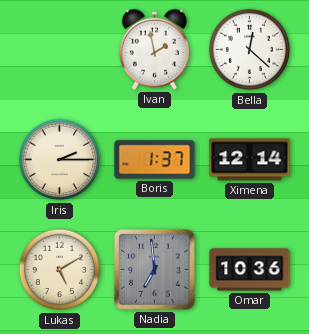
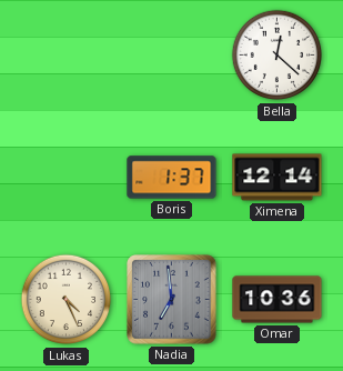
Ivan: 1:58 -> none (154, 49)
Iris: 2:15 -> none (60, 160)
Lukas: 5:10 -> 4:26 (67, 300)
